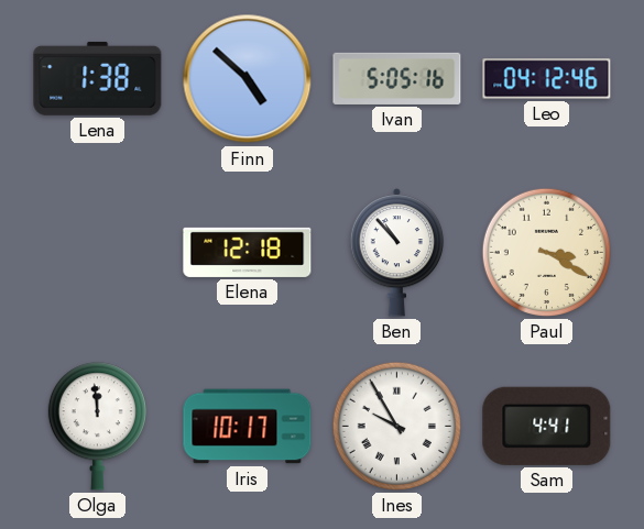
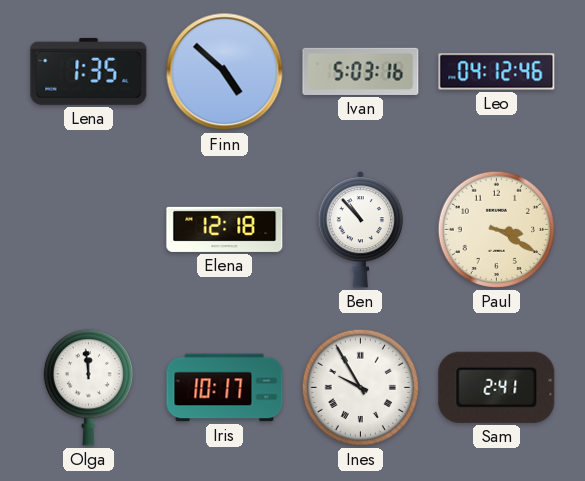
Lena: 1:38 -> 1:35 (89, 71)
Ivan: 5:05 -> 5:03 (361, 71)
Sam: 4:41 -> 2:41 (497, 387)
